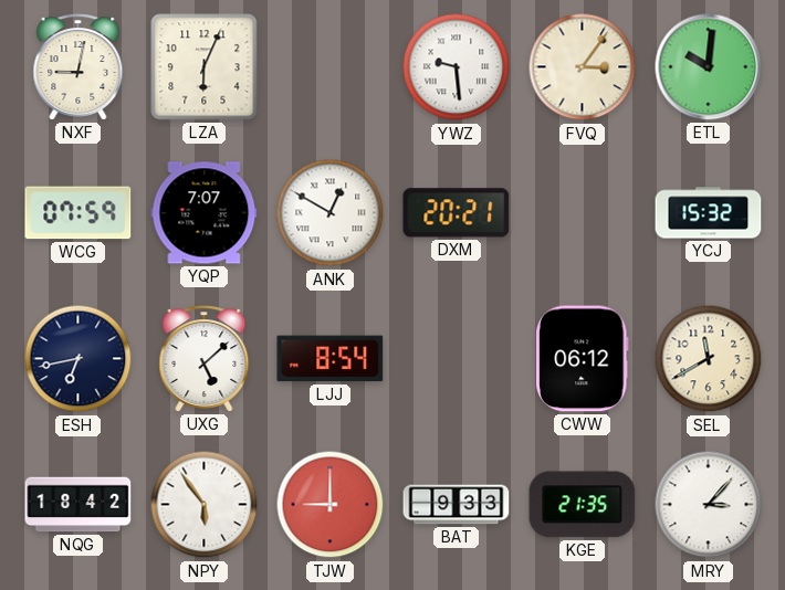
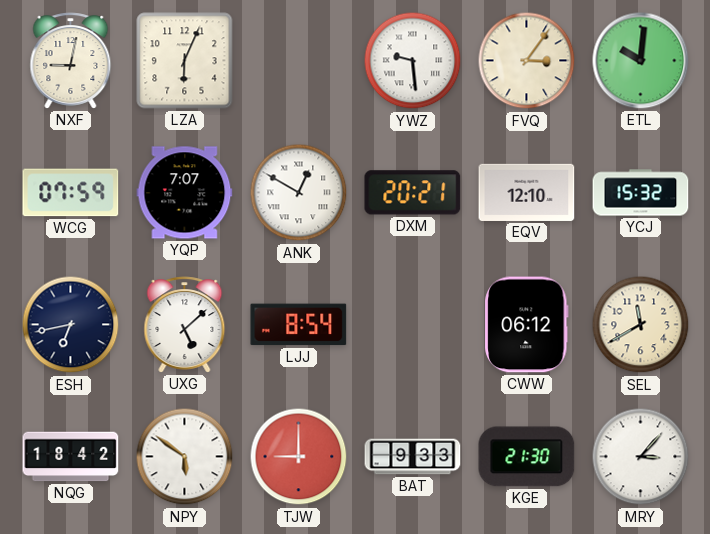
EQV: none -> 12:10 (527, 192)
NPY: 5:54 -> 5:51 (185, 457)
KGE: 21:35 -> 21:30 (527, 457)
